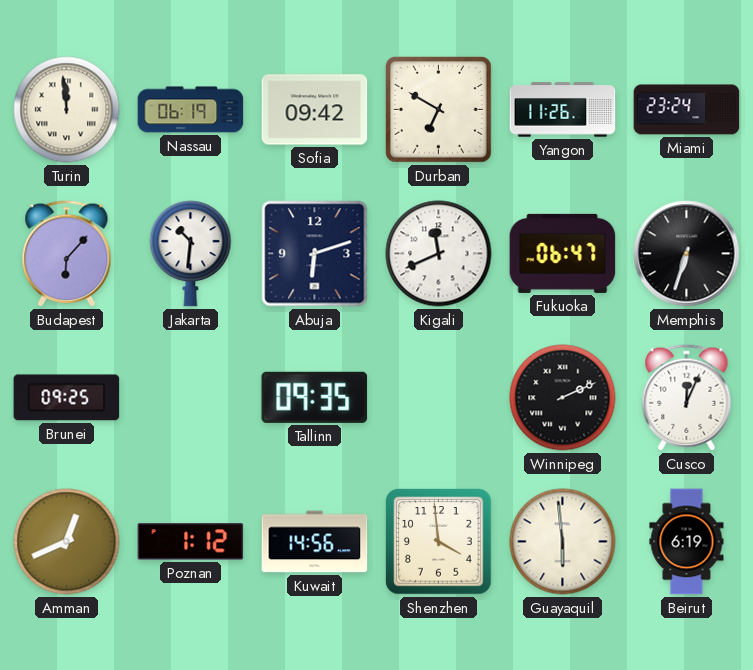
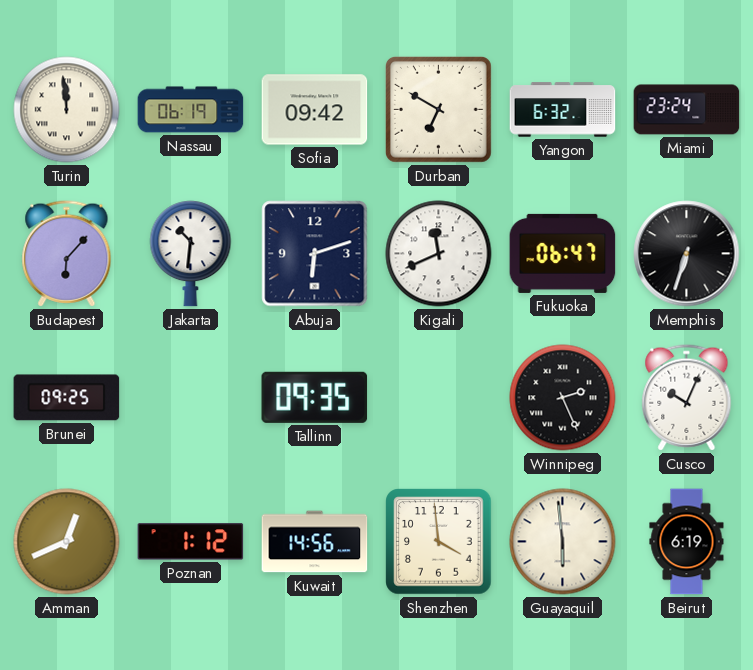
Yangon: 11:26 -> 6:32 (563, 110)
Winnipeg: 2:11 -> 2:26 (563, 398)
Cusco: 12:04 -> 10:04 (687, 398)
